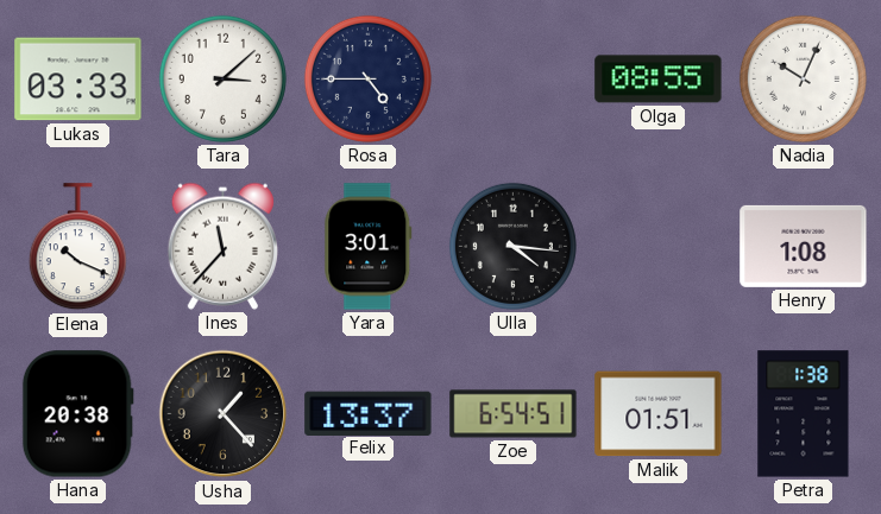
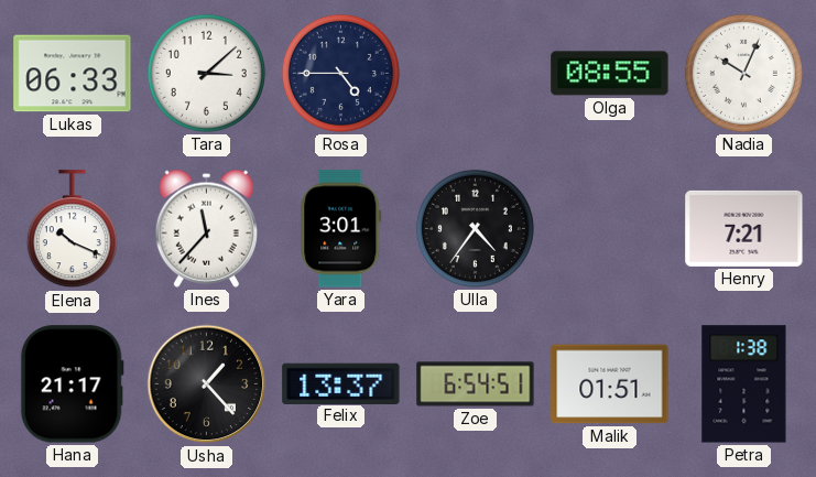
Lukas: 03:33 -> 06:33 (73, 74)
Ulla: 4:16 -> 4:36 (475, 228)
Henry: 1:08 -> 7:21 (744, 228)
Hana: 20:38 -> 21:17 (72, 384)
